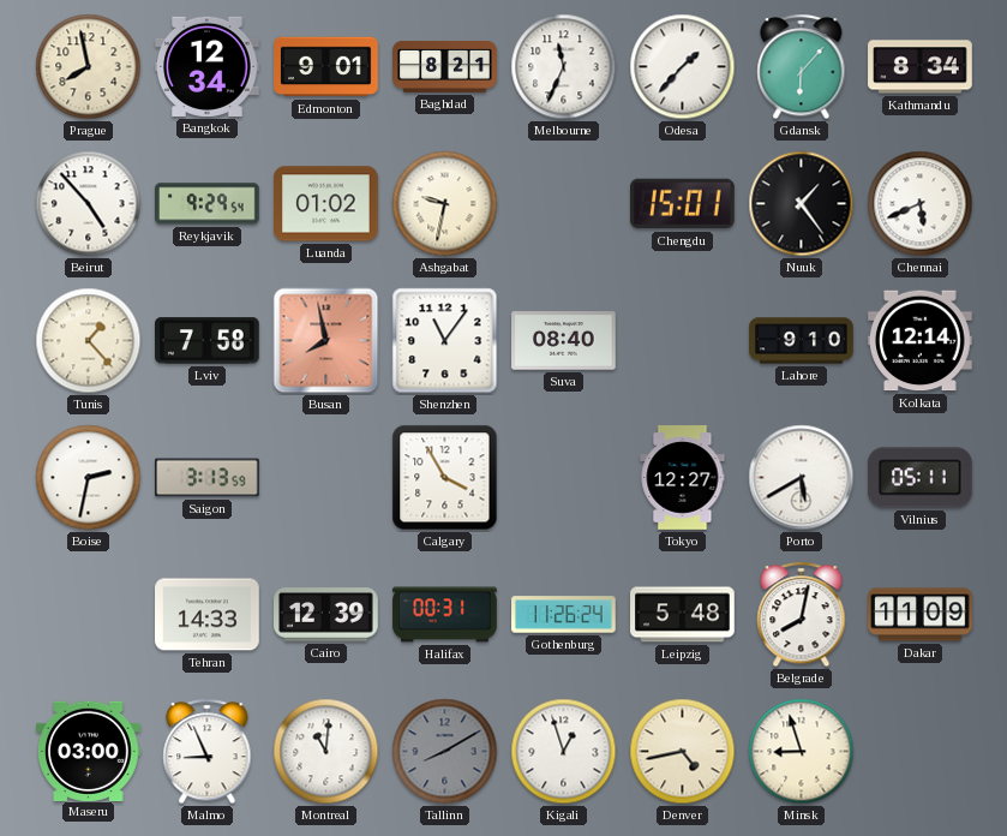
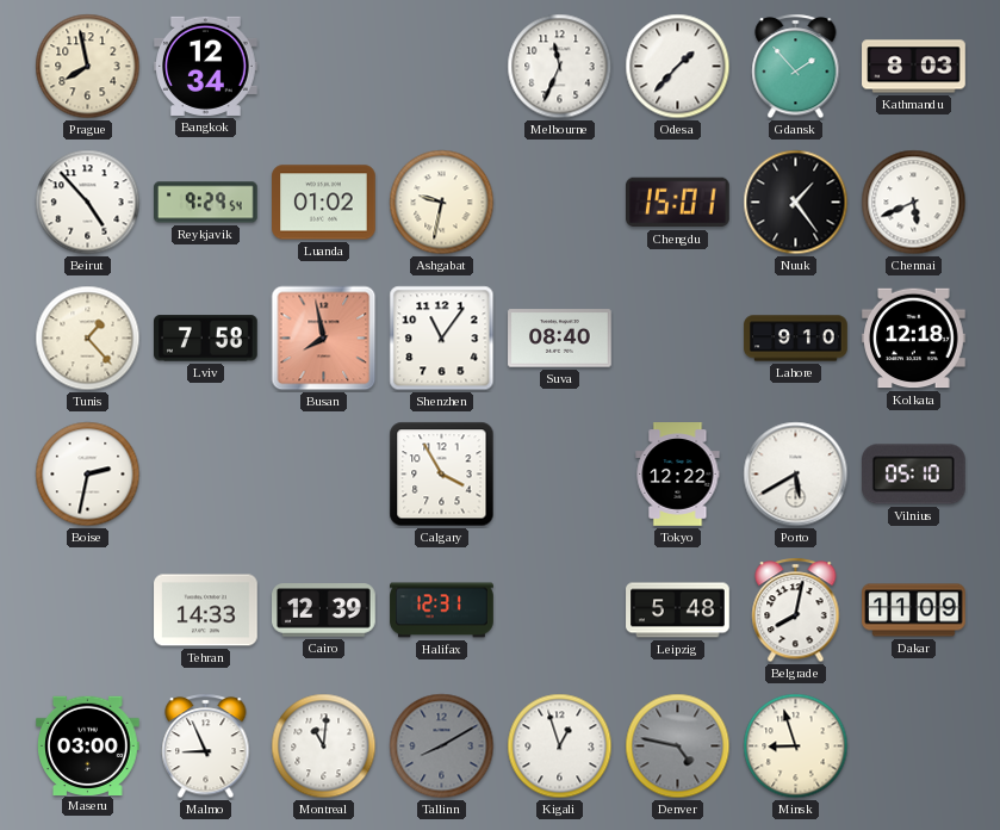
Edmonton: 9:01 -> none (326, 67)
Baghdad: 8:21 -> none (445, 66)
Gdansk: 6:07 -> 1:53 (796, 67)
Kathmandu: 8:34 -> 8:03 (914, 67)
Kolkata: 12:14 -> 12:18 (914, 339)
Saigon: 3:13 -> none (208, 478)
Tokyo: 12:27 -> 12:22 (678, 475)
Vilnius: 05:11 -> 05:10 (914, 475)
Halifax: 00:31 -> 12:31 (442, 611)
Gothenburg: 11:26 -> none (564, 615)
Denver: 4:43 -> 4:47 (678, 747)
Denver dial: cream -> grey (678, 747)
